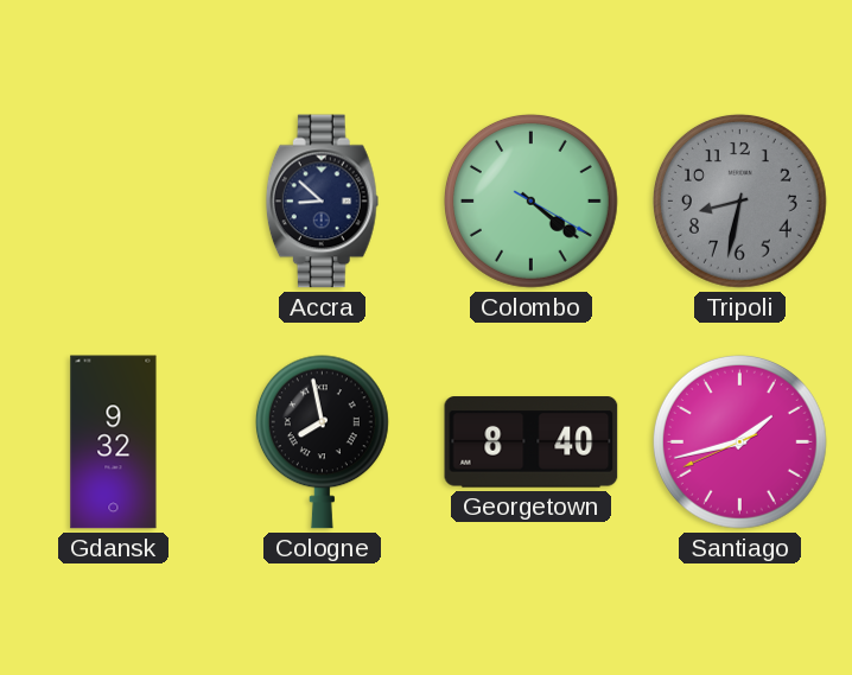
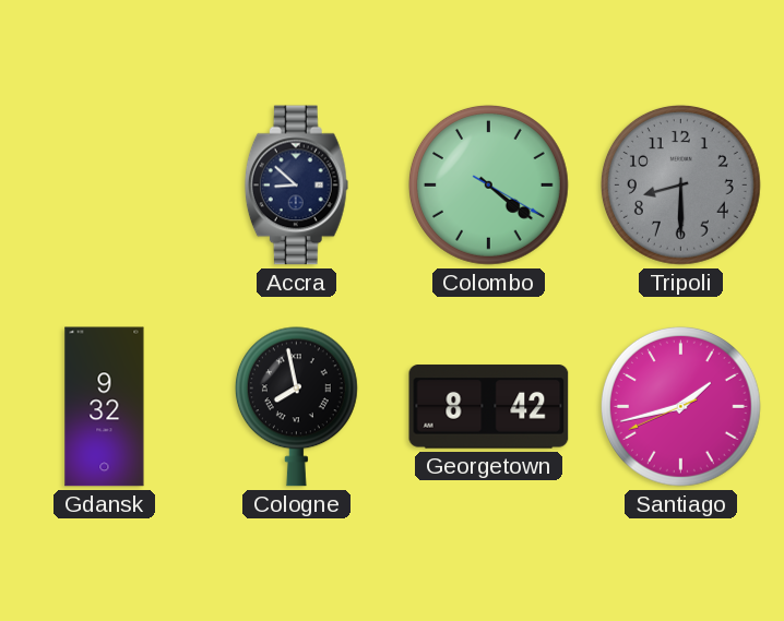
Tripoli: 8:32 -> 8:30 (680, 184)
Georgetown: 8:40 -> 8:42 (489, 407)
